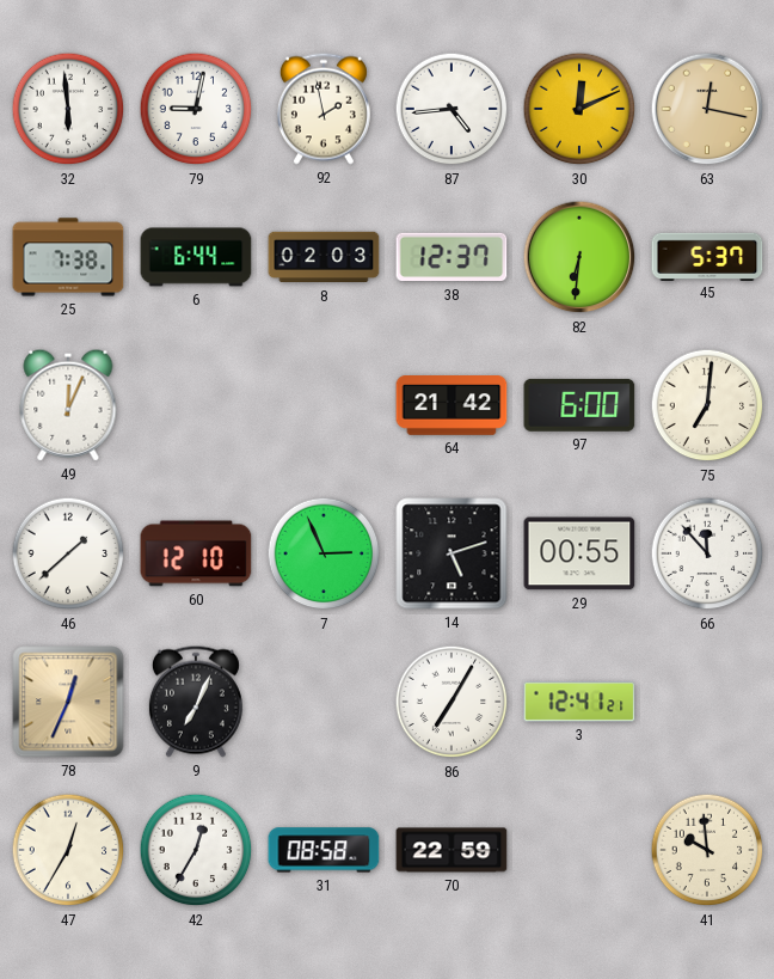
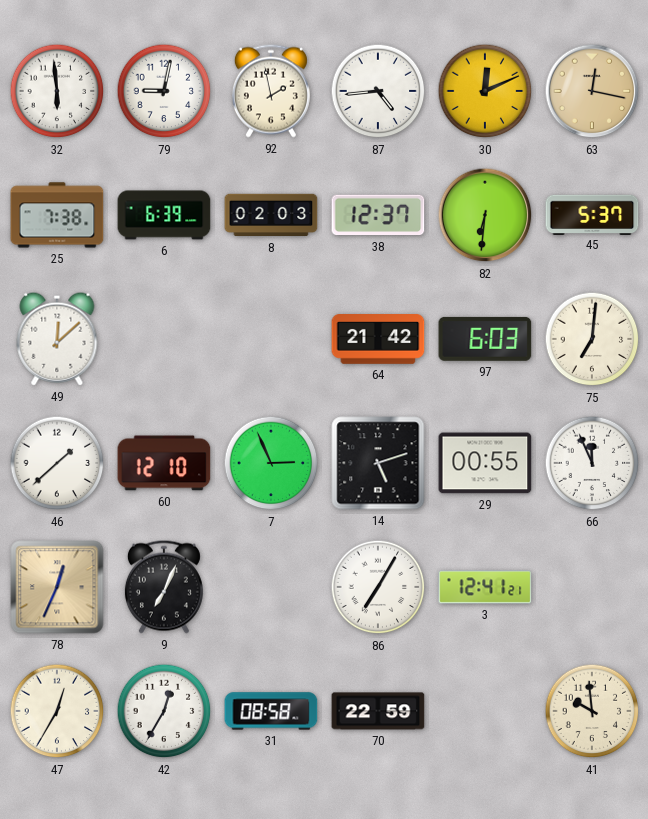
6: 6:44 -> 6:39 (164, 215)
49: 12:04 -> 12:08 (57, 339)
97: 6:00 -> 6:03 (485, 339)
66: 11:53 -> 11:56 (592, 463)
